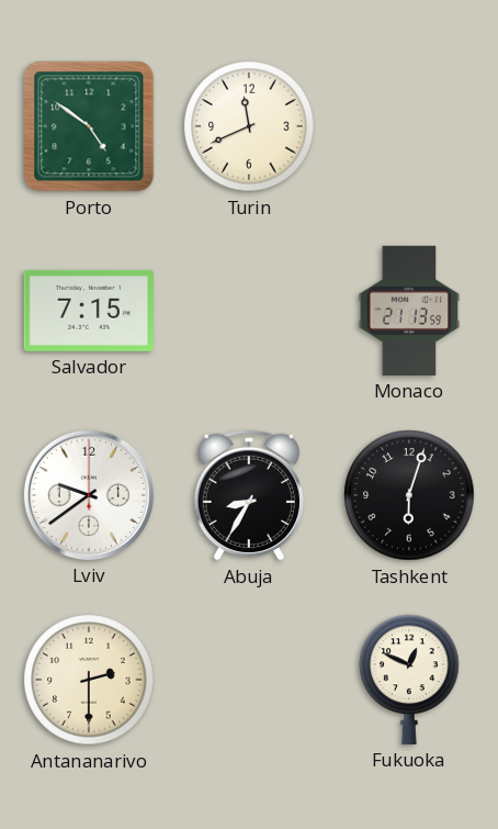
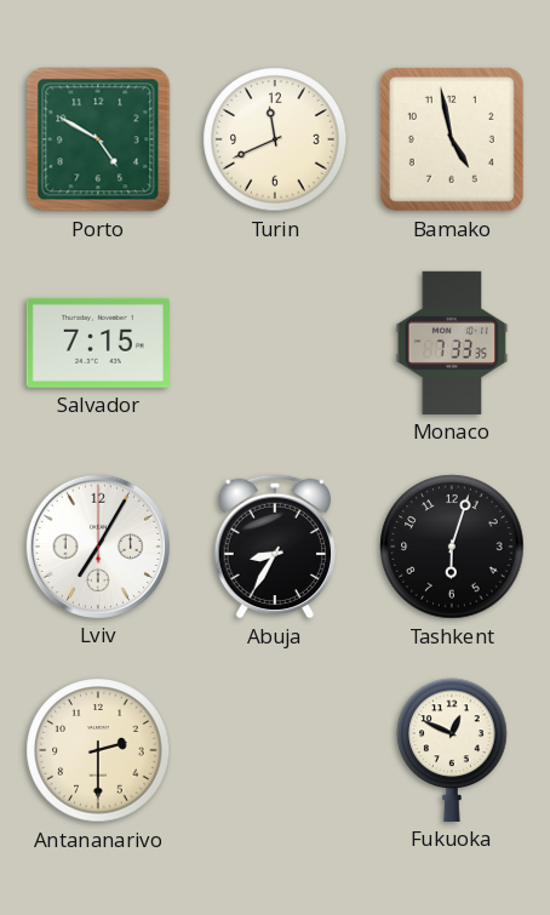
Porto: 4:51 -> 4:50 (98, 139)
Bamako: none -> 4:58 (452, 139)
Monaco: 21:13 -> 7:33 (452, 343)
Lviv: 9:39 -> 7:05 (98, 547)
